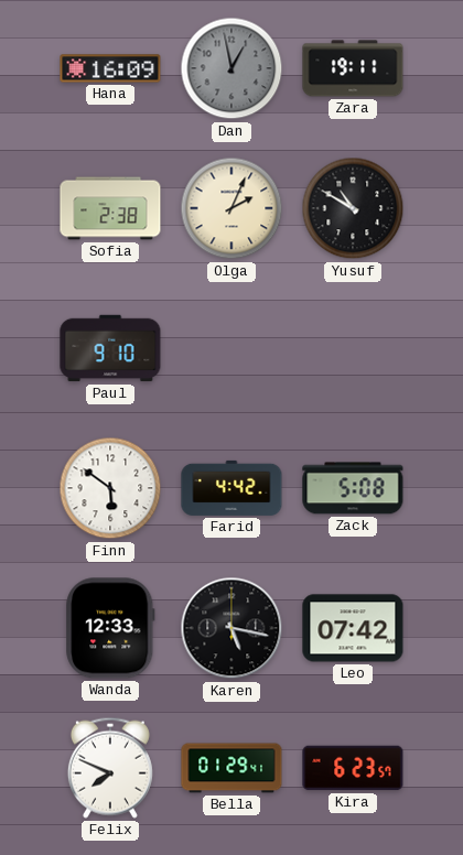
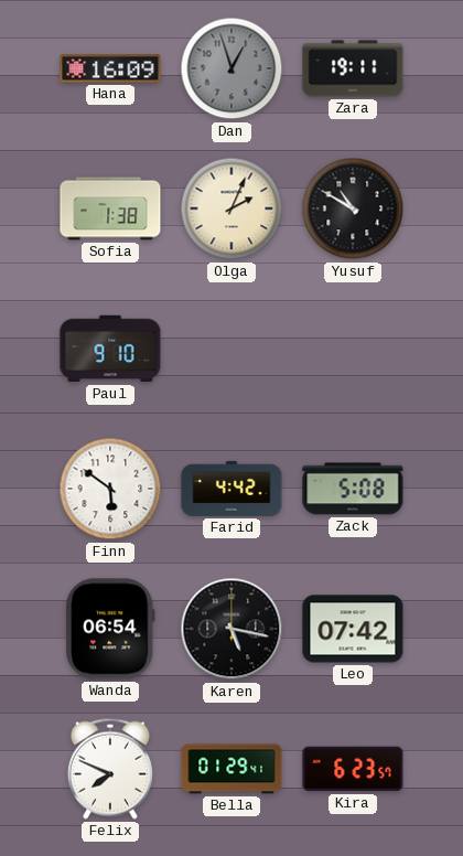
Dan: 12:58 -> 12:57 (232, 68)
Sofia: 2:38 -> 1:38 (110, 208)
Wanda: 12:33 -> 06:54 (110, 629)
